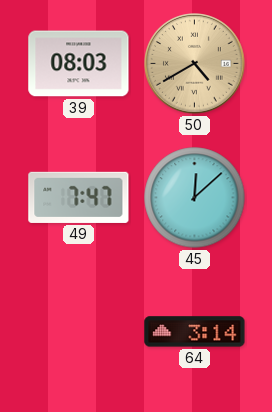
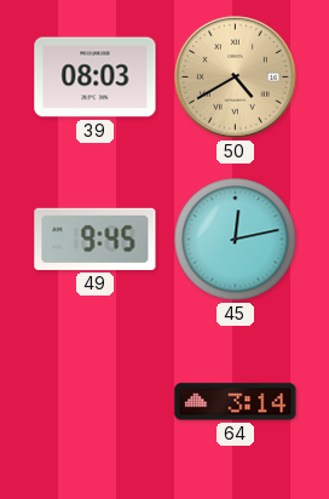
49: 7:47 -> 9:45 (96, 239)
45: 12:08 -> 12:13 (236, 240)
